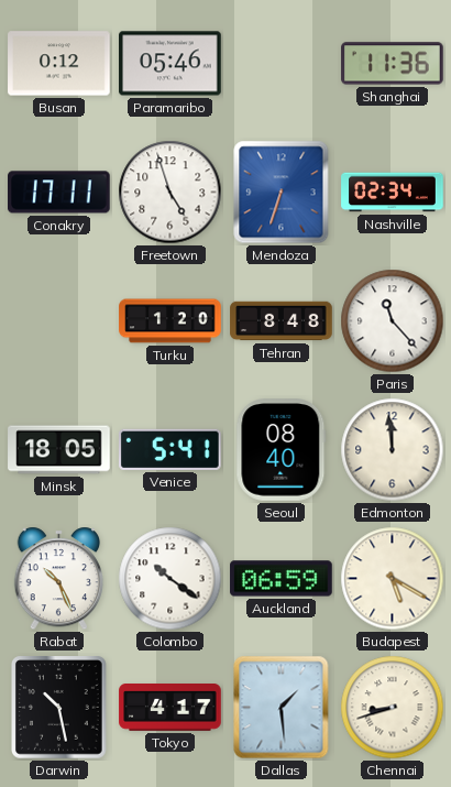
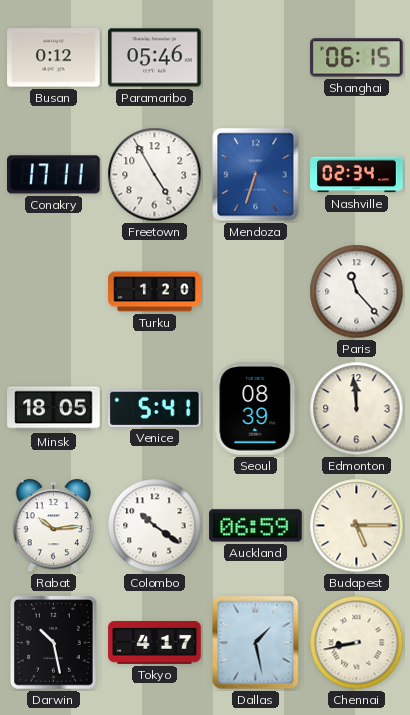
Shanghai: 11:36 -> 06:15 (357, 58)
Freetown: 4:57 -> 4:55 (155, 175)
Tehran: 8:48 -> none (282, 321)
Seoul: 08:40 -> 08:39 (256, 409)
Rabat: 10:26 -> 10:14 (54, 526)
Budapest: 5:20 -> 5:15 (357, 526)
Dallas: 1:29 -> 1:28 (256, 643)
Chennai: 8:42 -> 8:43 (357, 643)
